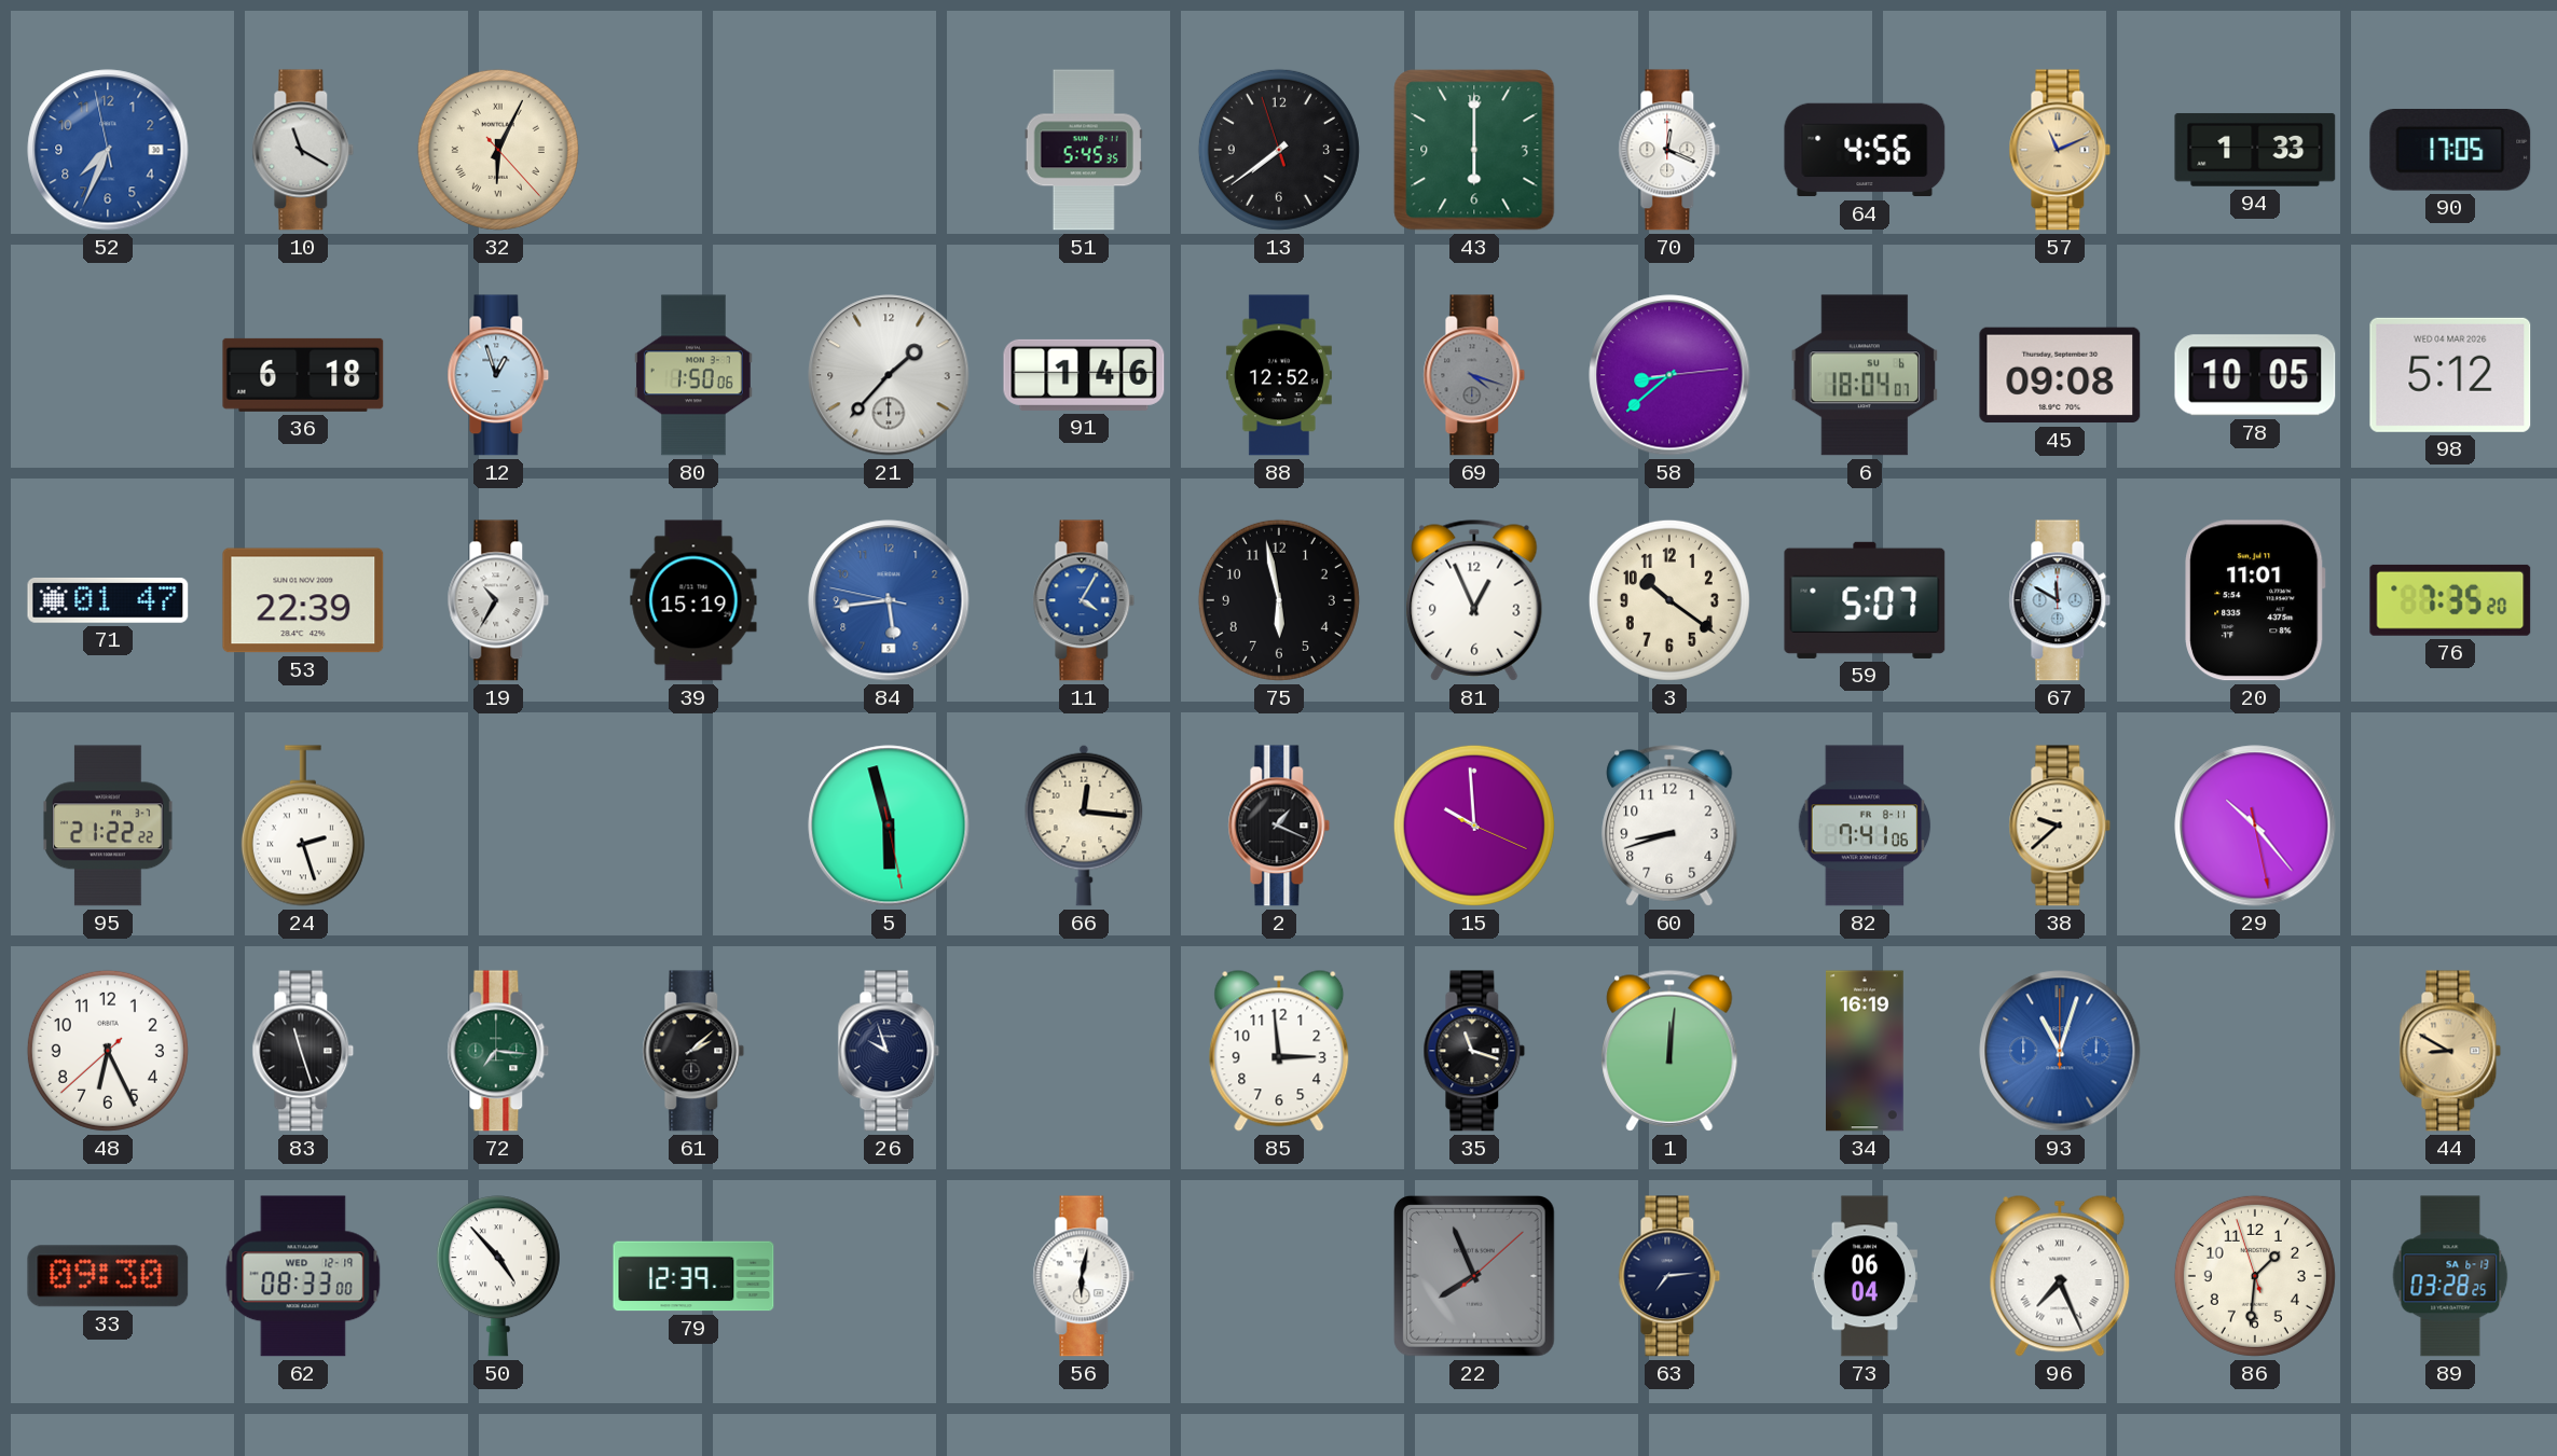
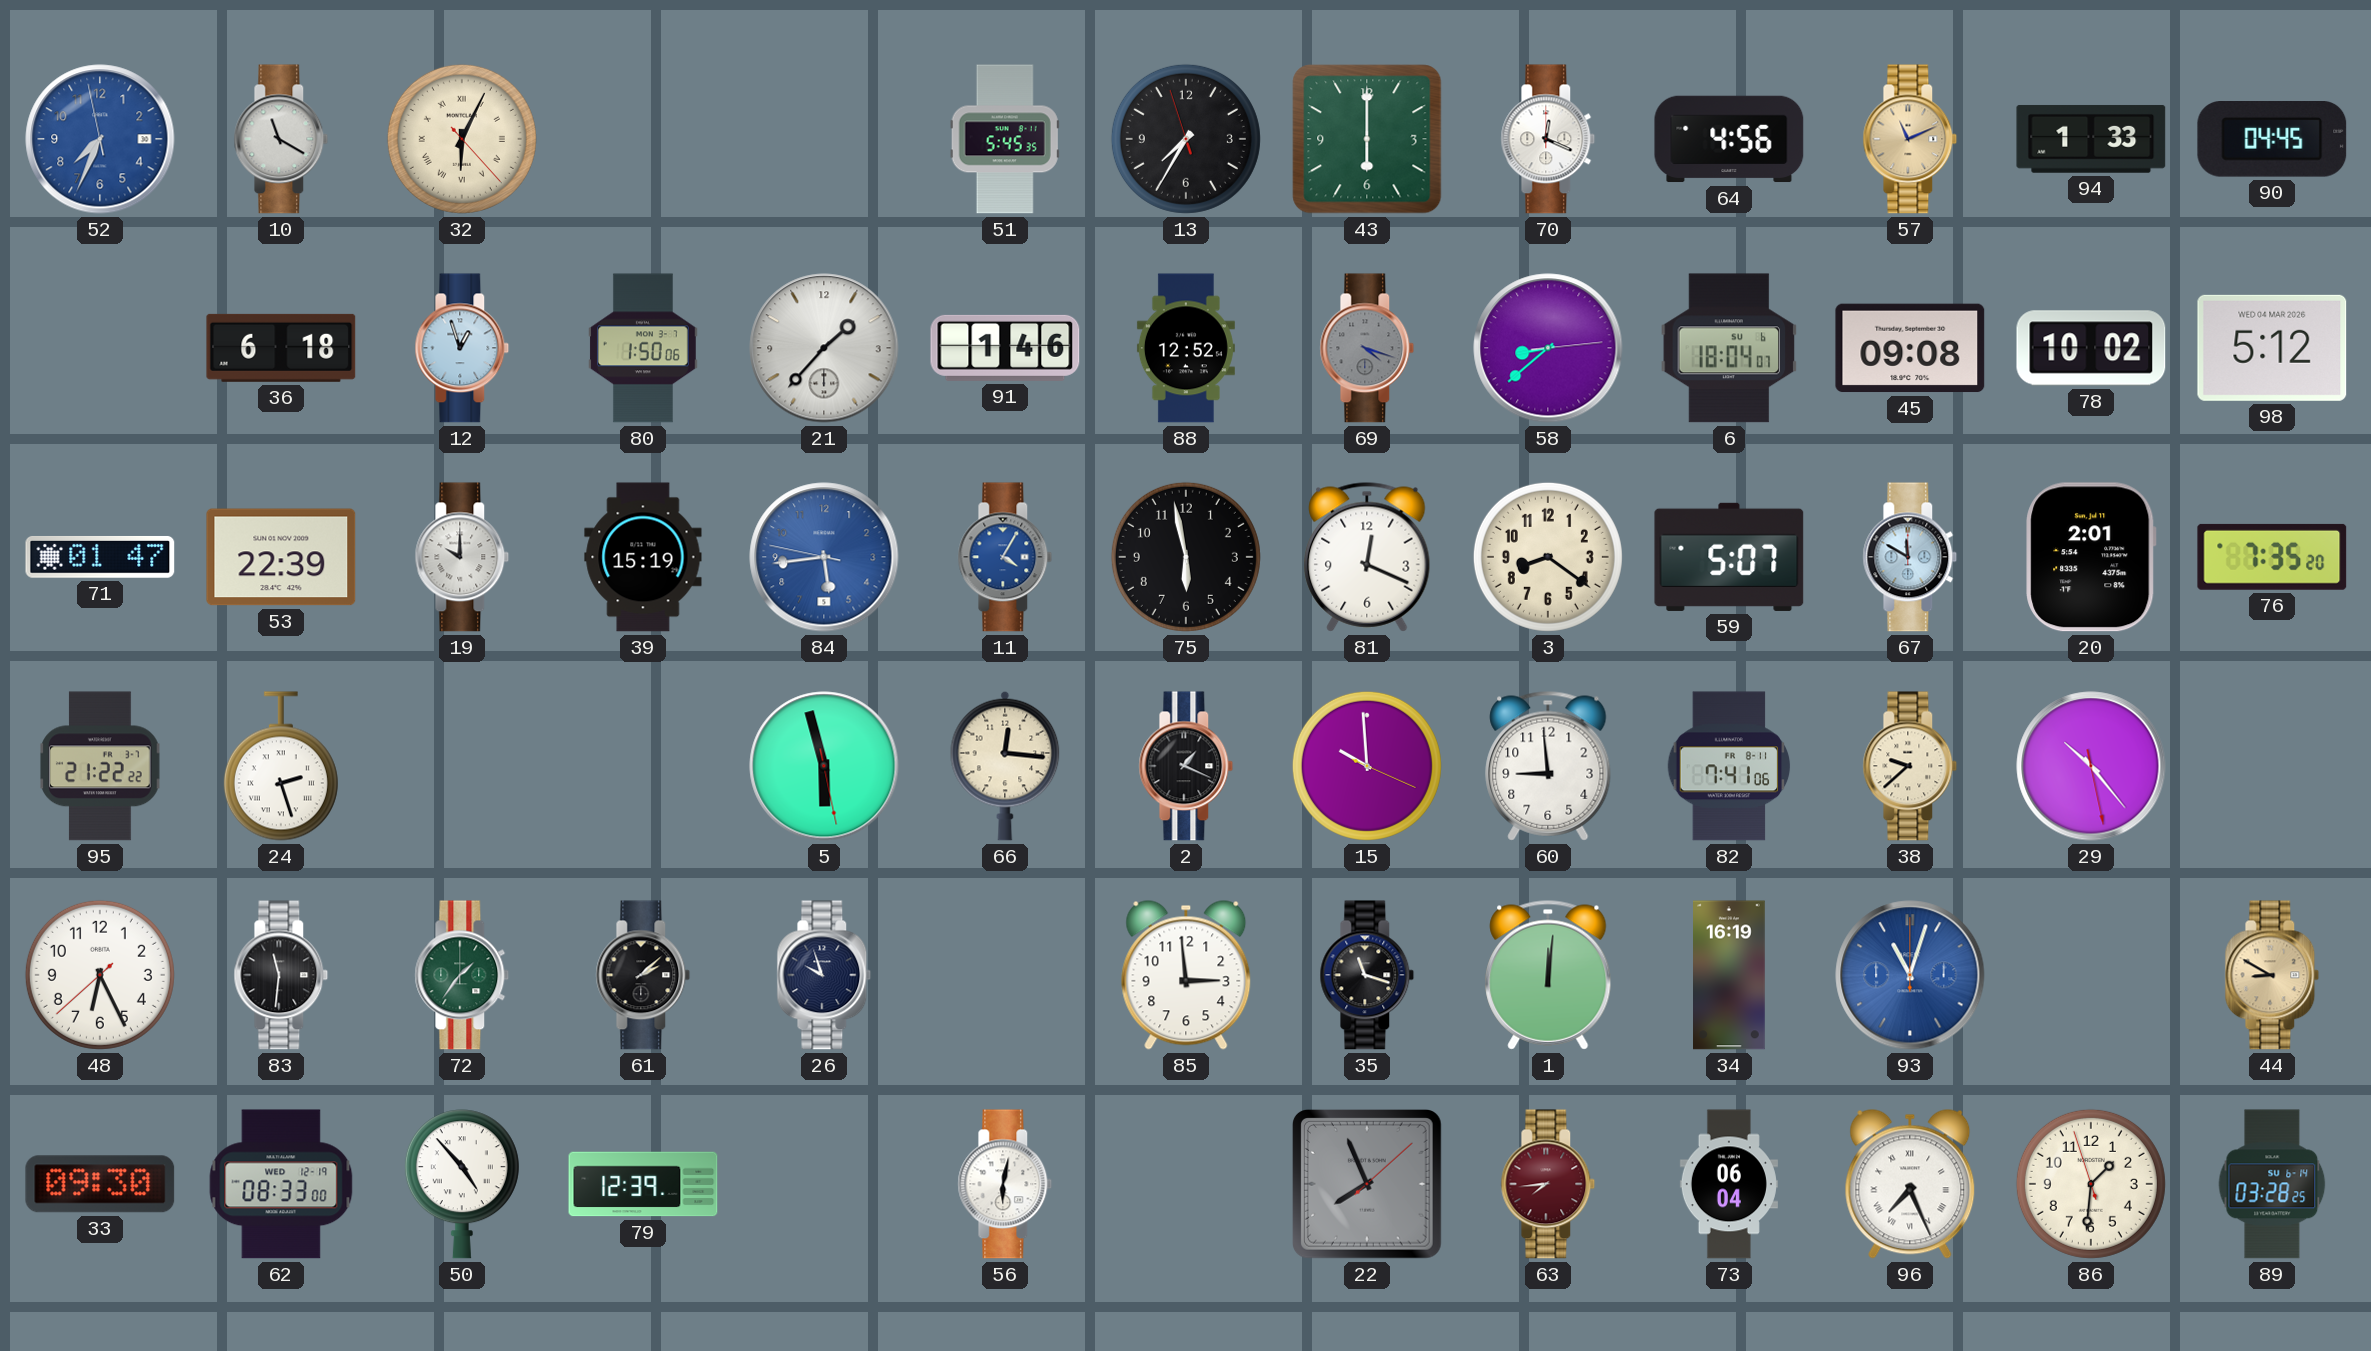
13: 7:38 -> 7:34 (1186, 139)
90: 17:05 -> 04:45 (2272, 140)
78: 10:05 -> 10:02 (2091, 348)
19: 10:35 -> 10:00 (462, 557)
81: 12:56 -> 12:19 (1367, 557)
3: 10:21 -> 8:21 (1548, 557)
20: 11:01 -> 2:01 (2091, 557)
60: 8:42 -> 8:59 (1548, 766)
83: 11:27 -> 11:31 (281, 975)
72: 7:16 -> 1:36 (462, 975)
63: 7:14 -> 7:44 (1548, 1184)
63 dial: navy -> burgundy (1548, 1184)
89 date: SA 6-13 -> SU 6-14 (2272, 1184)
